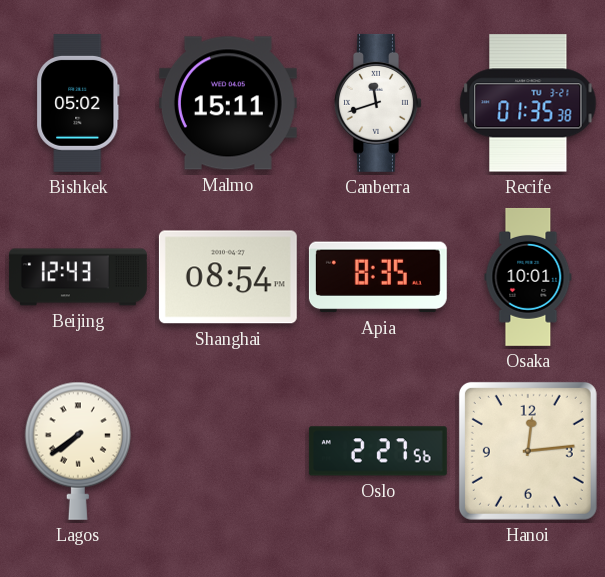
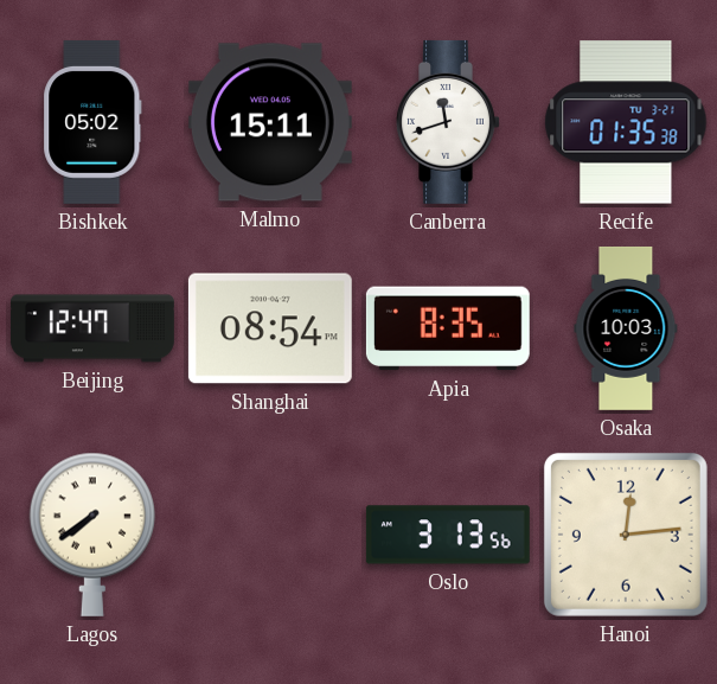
Beijing: 12:43 -> 12:47 (92, 328)
Osaka: 10:01 -> 10:03 (626, 328)
Oslo: 2:27 -> 3:13 (448, 535)
